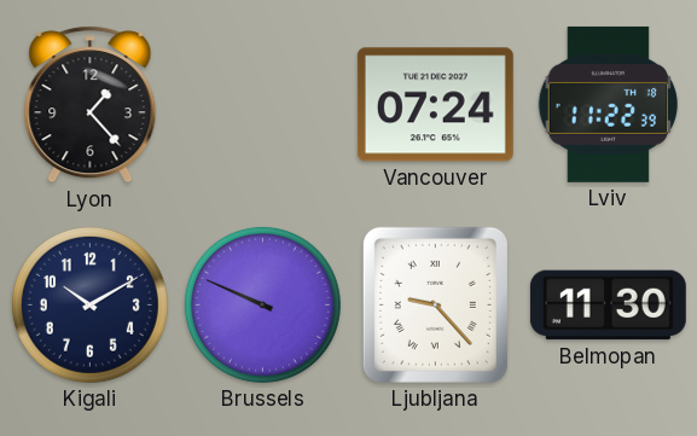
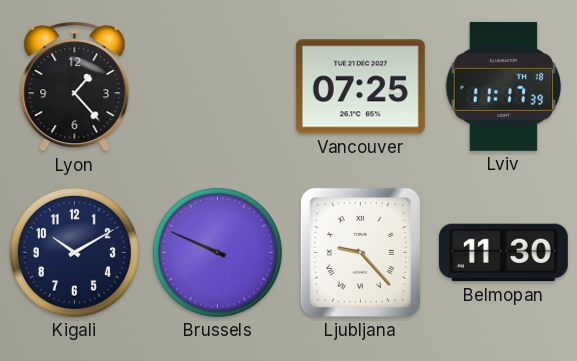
Vancouver: 07:24 -> 07:25 (360, 87)
Lviv: 11:22 -> 11:17 (503, 86)
